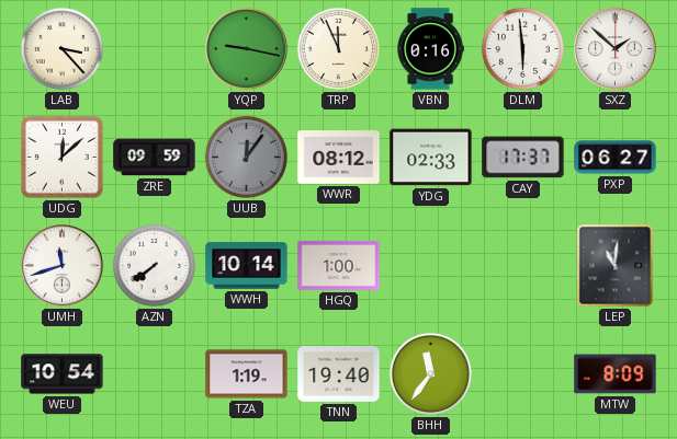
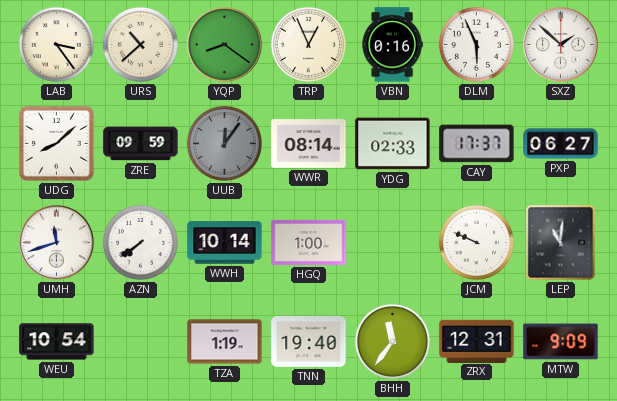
LAB: 3:23 -> 3:24 (56, 44)
URS: none -> 10:38 (140, 44)
YQP: 9:17 -> 8:21 (225, 45)
TRP: 11:56 -> 12:56 (308, 44)
DLM: 5:59 -> 5:56 (476, 44)
UDG: 12:08 -> 8:08 (57, 144)
WWR: 08:12 -> 08:14 (309, 144)
JCM: none -> 9:49 (476, 242)
ZRX: none -> 12:31 (477, 341)
MTW: 8:09 -> 9:09 (561, 342)
